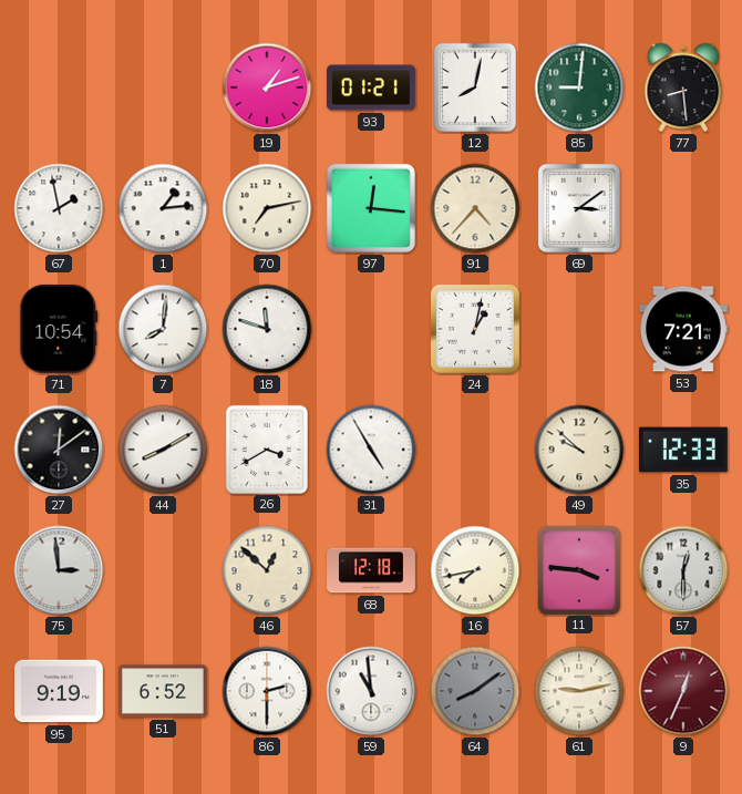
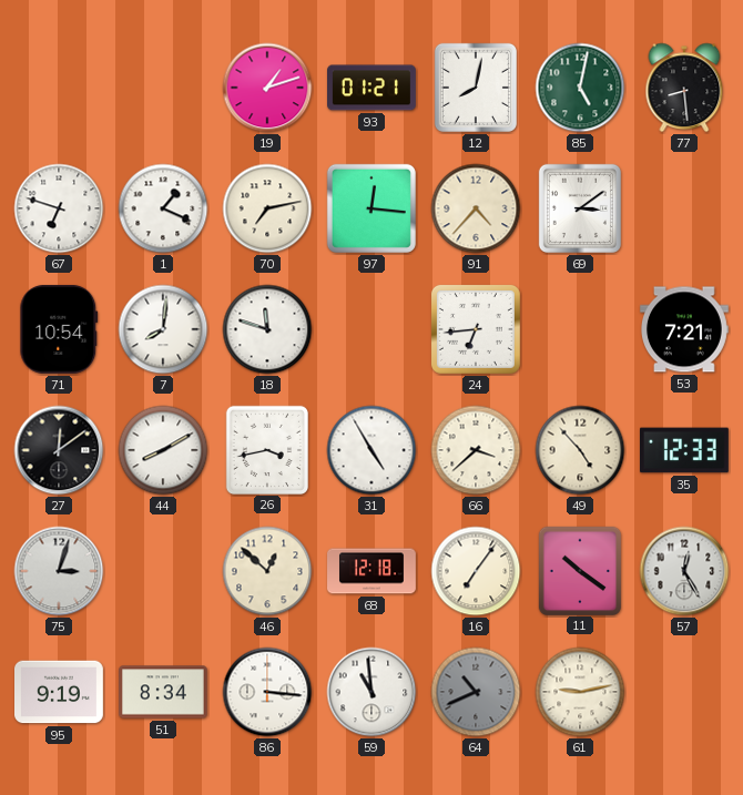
85: 9:01 -> 5:02 (580, 88)
67: 1:58 -> 6:48 (59, 208)
1: 1:14 -> 1:19 (163, 208)
24: 1:02 -> 6:44 (476, 329)
26: 3:40 -> 3:43 (266, 449)
66: none -> 3:38 (476, 450)
49: 9:52 -> 4:53 (580, 450)
75: 2:59 -> 3:03 (59, 571)
16: 7:43 -> 7:06 (476, 571)
11: 3:46 -> 10:21 (579, 570)
57: 12:30 -> 12:25 (684, 571)
51: 6:52 -> 8:34 (164, 692)
86: 2:30 -> 3:16 (267, 692)
64: 8:09 -> 10:41 (476, 692)
9: 12:34 -> none (683, 691)
